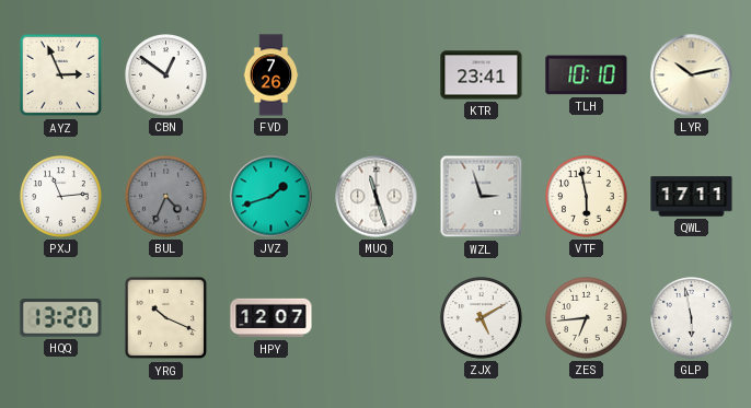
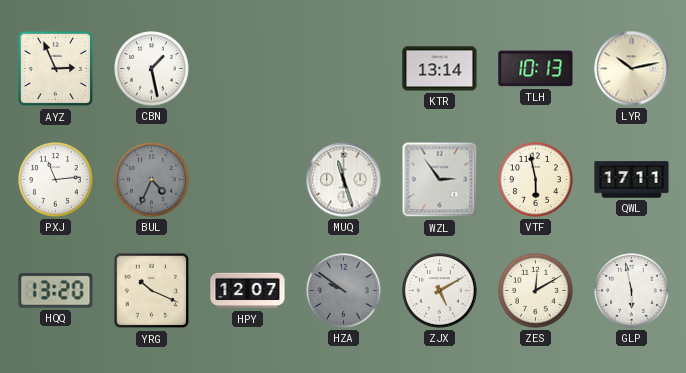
CBN: 12:51 -> 1:28 (152, 69)
FVD: 7:26 -> none (271, 75)
KTR: 23:41 -> 13:14 (440, 69)
TLH: 10:10 -> 10:13 (536, 69)
JVZ: 1:42 -> none (271, 197)
WZL: 2:57 -> 2:54 (440, 180)
HZA: none -> 9:51 (344, 291)
ZES: 6:44 -> 12:10 (536, 291)
